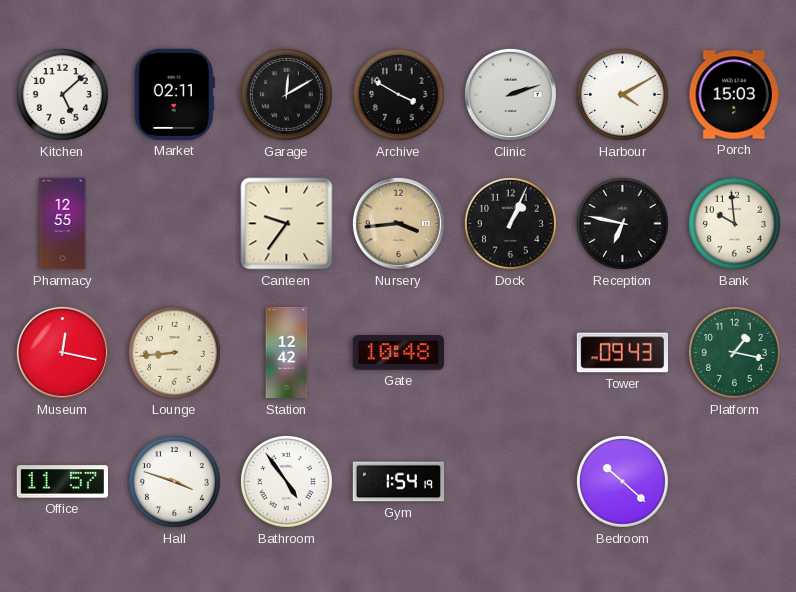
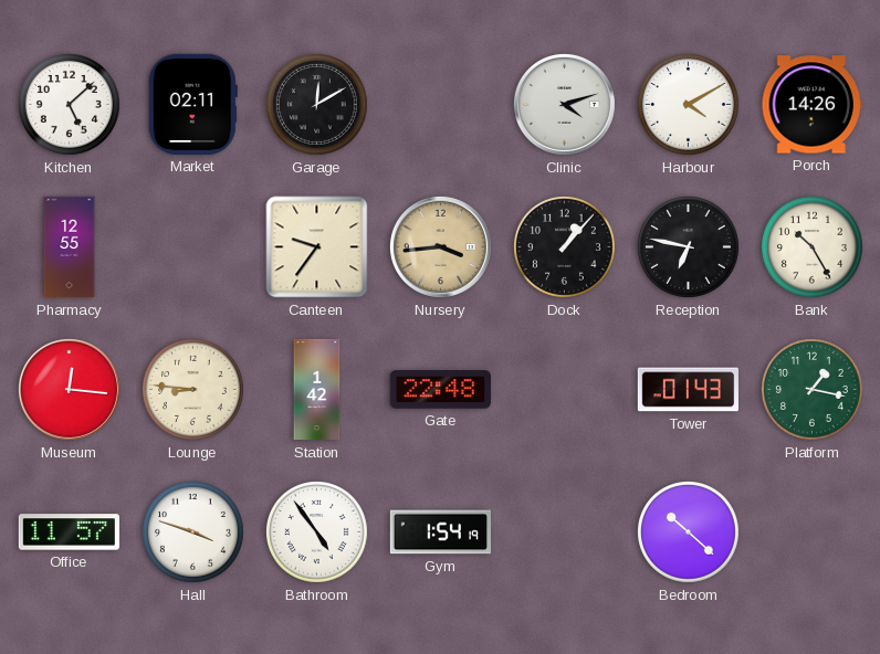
Archive: 3:50 -> none (398, 94)
Clinic: 2:12 -> 4:12 (564, 104)
Porch: 15:03 -> 14:26 (811, 105)
Dock: 1:04 -> 1:07 (564, 246)
Bank: 9:59 -> 10:25 (811, 246)
Museum: 12:17 -> 12:16 (69, 389)
Lounge: 8:44 -> 8:46 (192, 389)
Station: 12:42 -> 1:42 (317, 390)
Gate: 10:48 -> 22:48 (440, 390)
Tower: 09:43 -> 01:43 (688, 390)
